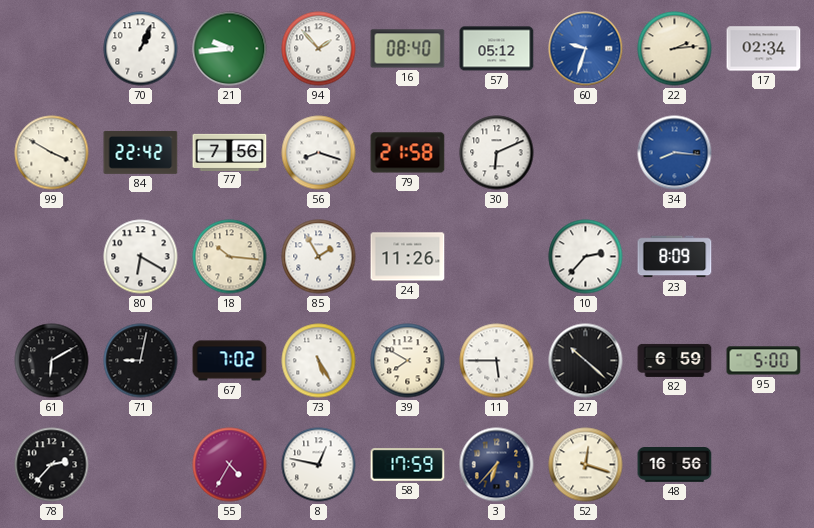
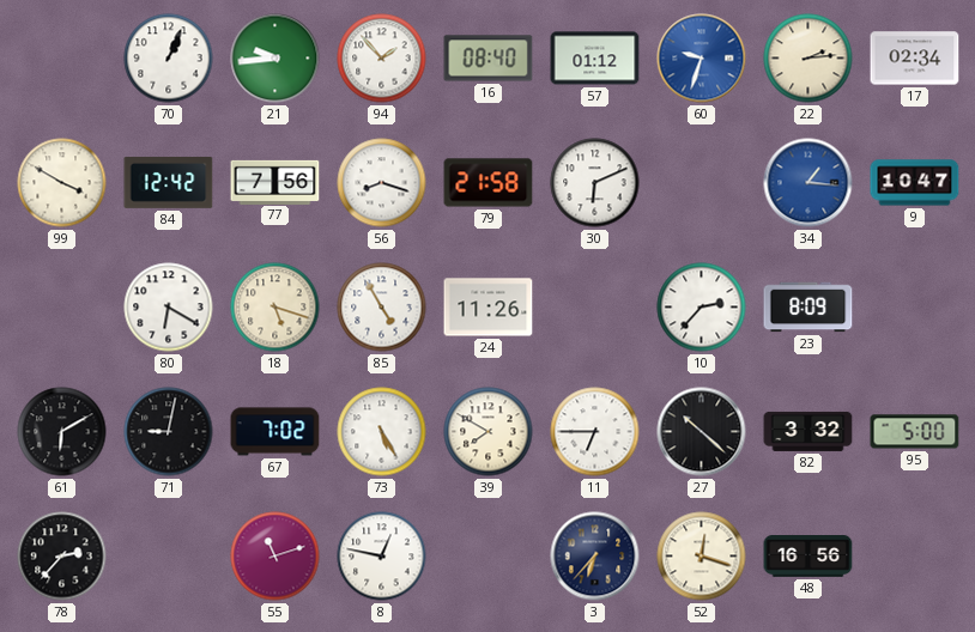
57: 05:12 -> 01:12 (595, 59)
84: 22:42 -> 12:42 (169, 182)
34: 8:16 -> 1:16 (809, 183)
9: none -> 10:47 (915, 183)
18: 10:16 -> 5:18 (275, 308)
85: 1:55 -> 4:55 (382, 308)
11: 5:45 -> 6:45 (595, 432)
82: 6:59 -> 3:32 (809, 431)
55: 4:35 -> 11:12 (275, 557)
58: 17:59 -> none (408, 465)
